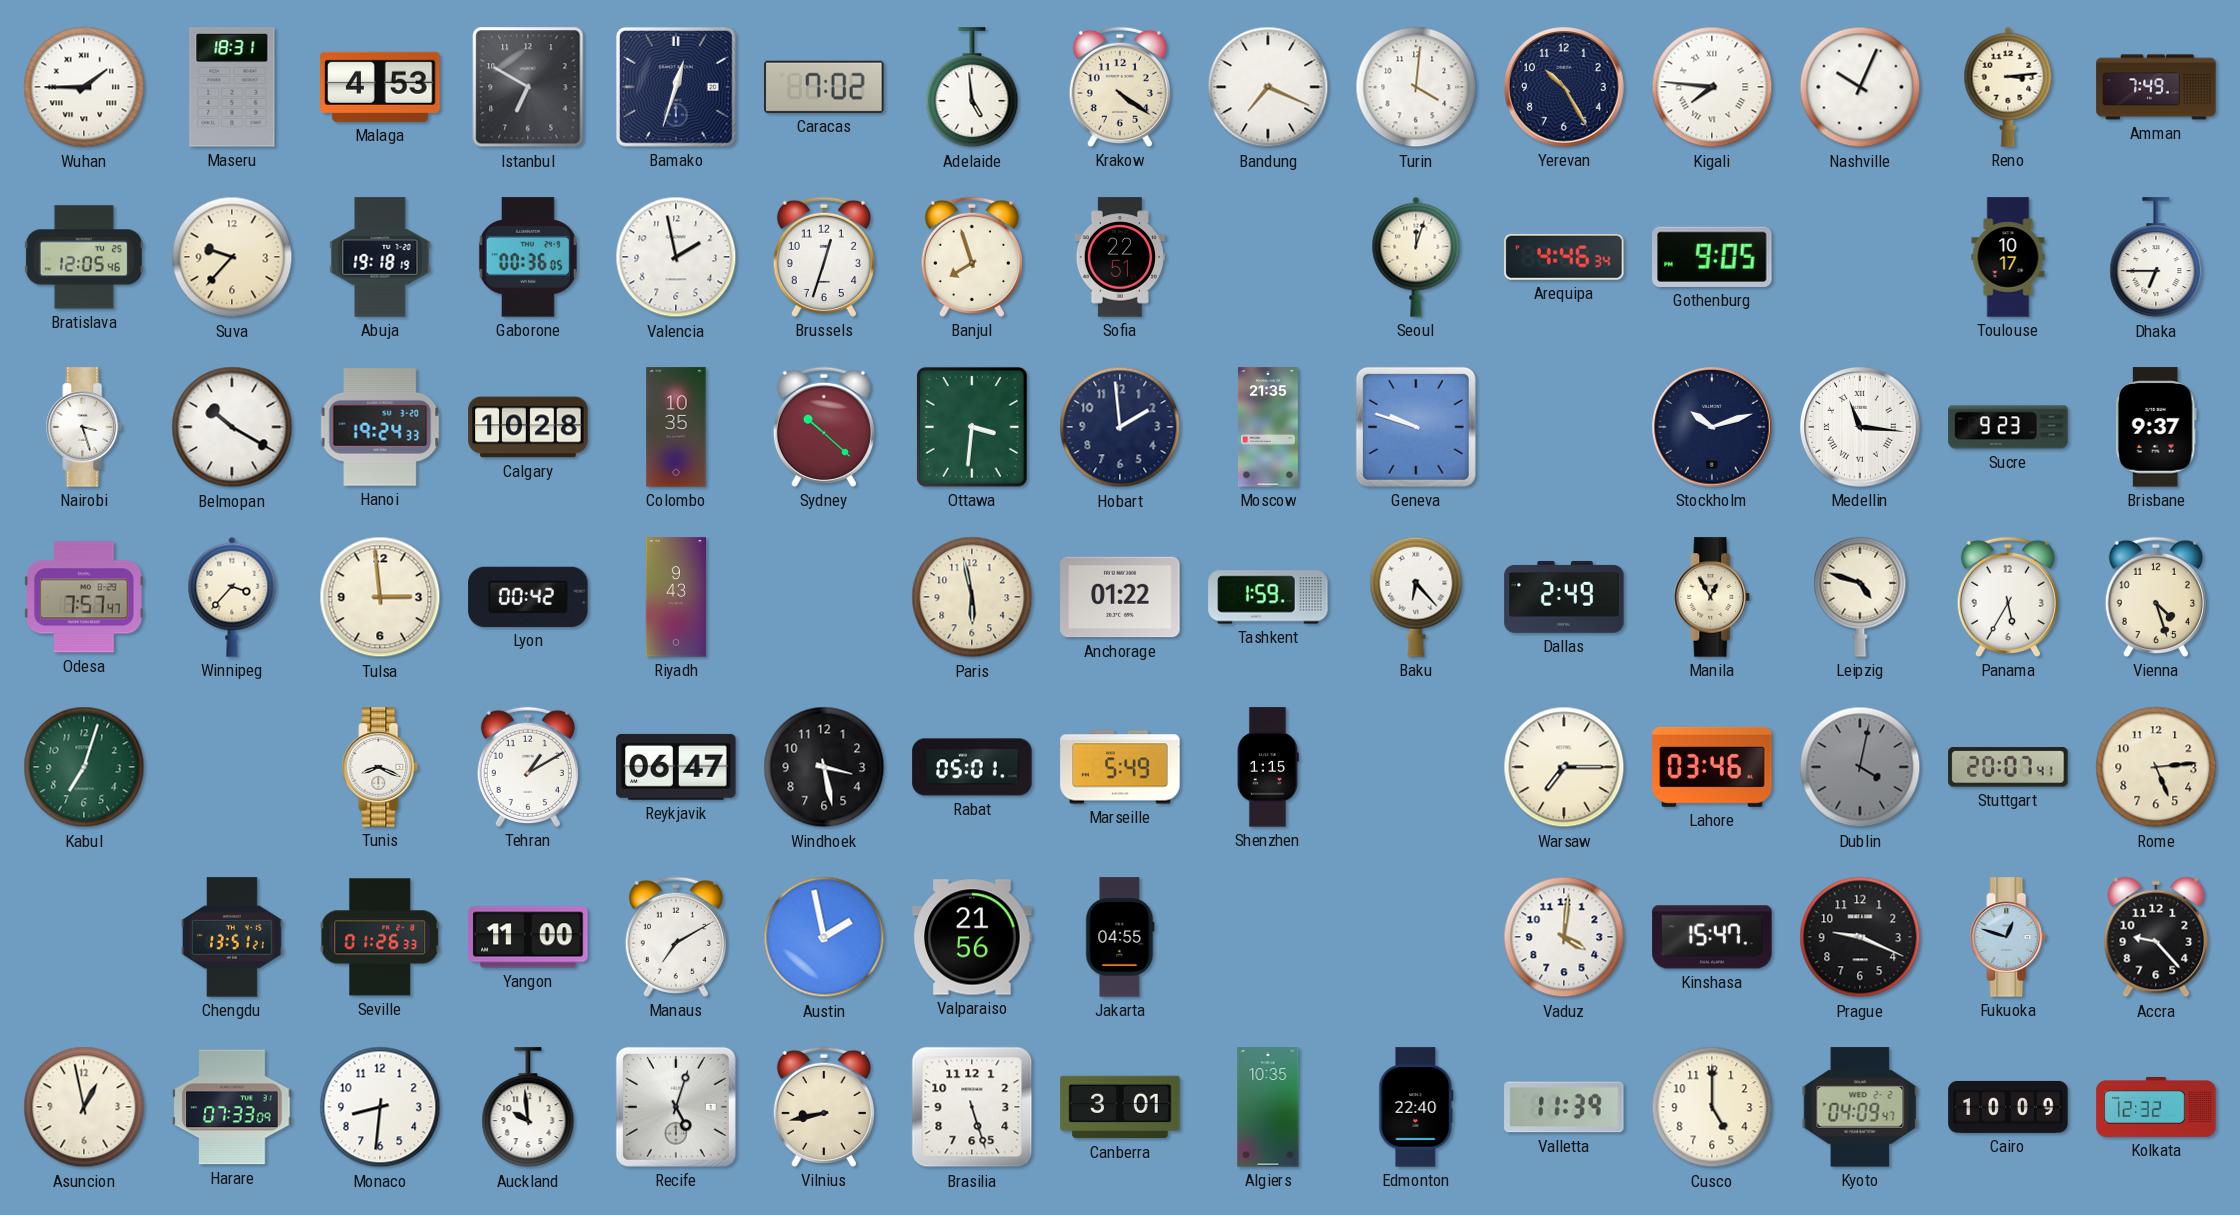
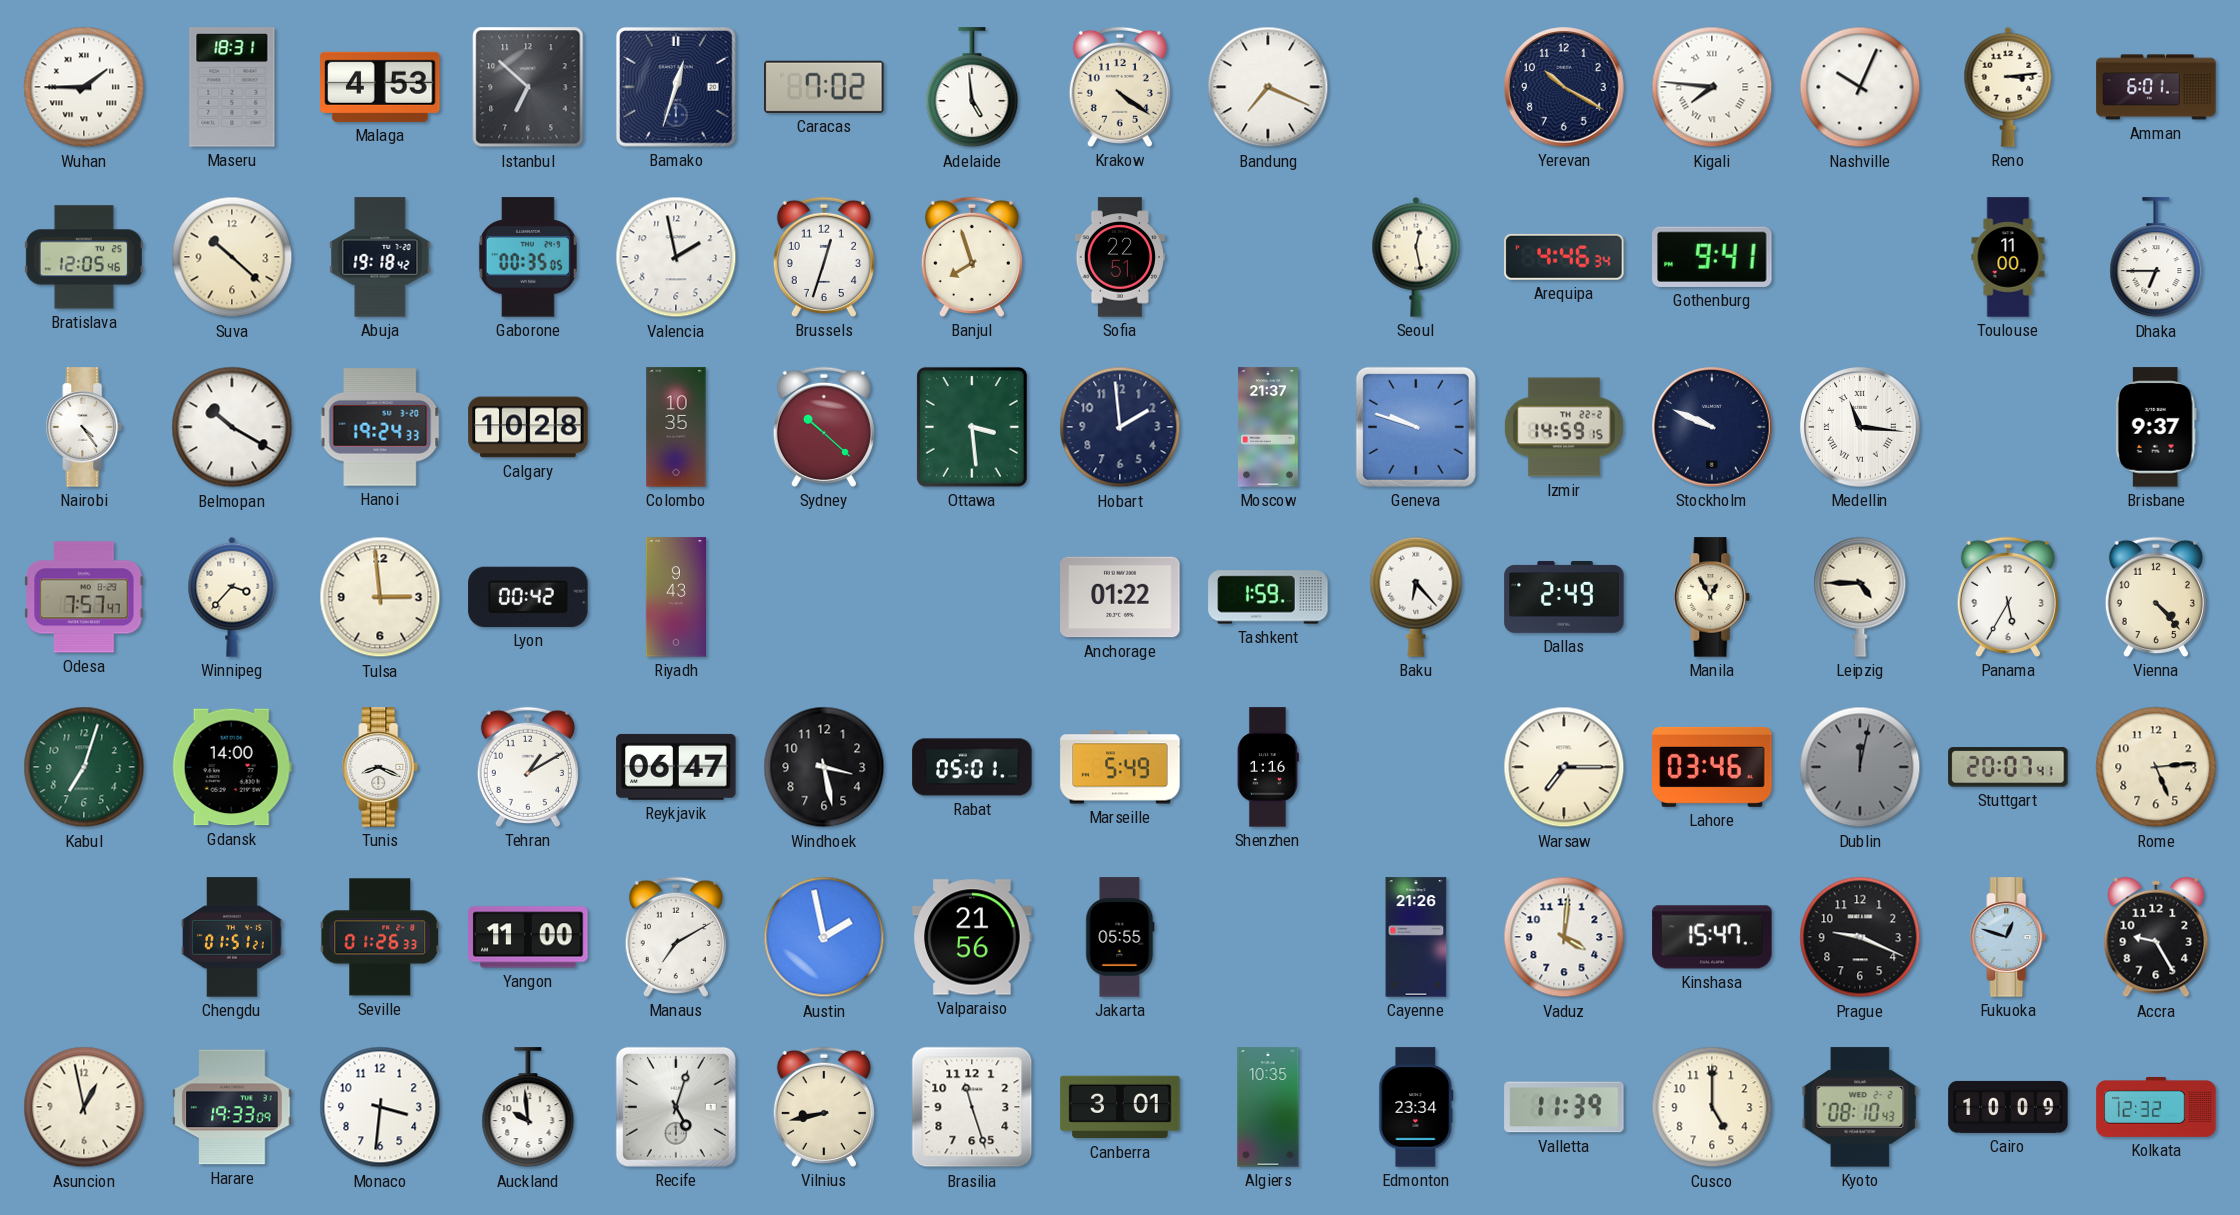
Istanbul: 6:50 -> 6:52 (528, 87)
Turin: 4:01 -> none (1416, 87)
Yerevan: 10:25 -> 10:20 (1564, 87)
Amman: 7:49 -> 6:01 (2156, 87)
Suva: 9:37 -> 10:22 (232, 257)
Abuja: 19:18:19 -> 19:18:42 (380, 257)
Gaborone: 00:36 -> 00:35 (528, 257)
Seoul: 12:03 -> 12:28 (1416, 257)
Gothenburg: 9:05 -> 9:41 (1712, 257)
Toulouse: 10:17 -> 11:00 (2008, 257)
Nairobi: 3:27 -> 4:24 (84, 427)
Ottawa: 3:31 -> 3:29 (972, 427)
Moscow: 21:35 -> 21:37 (1268, 427)
Izmir: none -> 14:59 (1564, 427)
Stockholm: 10:12 -> 9:49 (1712, 427)
Sucre: 9:23 -> none (2008, 427)
Paris: 5:58 -> none (972, 597)
Leipzig: 4:48 -> 4:45 (1860, 597)
Vienna: 4:27 -> 4:23 (2156, 597)
Gdansk: none -> 14:00 (232, 767)
Shenzhen: 1:15 -> 1:16 (1268, 767)
Dublin: 4:02 -> 12:02 (1860, 767)
Chengdu: 13:51 -> 01:51 (233, 937)
Jakarta: 04:55 -> 05:55 (1120, 937)
Cayenne: none -> 21:26 (1416, 937)
Accra: 9:23 -> 9:25 (2156, 937)
Harare: 07:33 -> 19:33 (232, 1107)
Monaco: 8:31 -> 3:31 (380, 1107)
Brasilia: 5:27 -> 11:27 (972, 1107)
Edmonton: 22:40 -> 23:34 (1416, 1107)
Kyoto: 04:09 -> 08:10 (1860, 1107)
